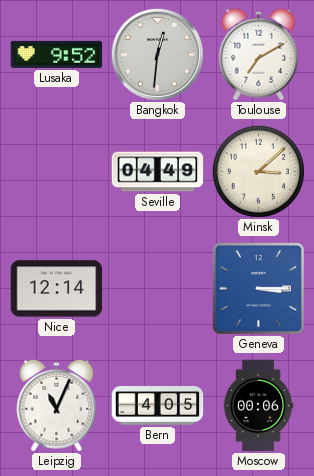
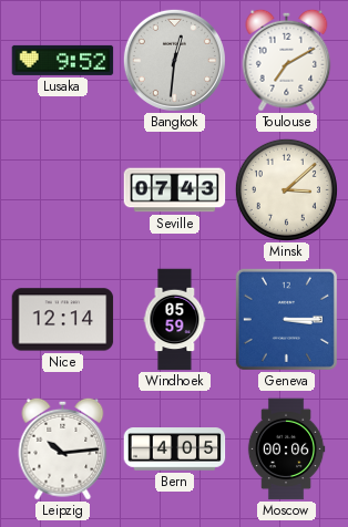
Seville: 04:49 -> 07:43 (175, 190)
Windhoek: none -> 05:59 (175, 320)
Leipzig: 11:04 -> 10:14 (63, 448)
